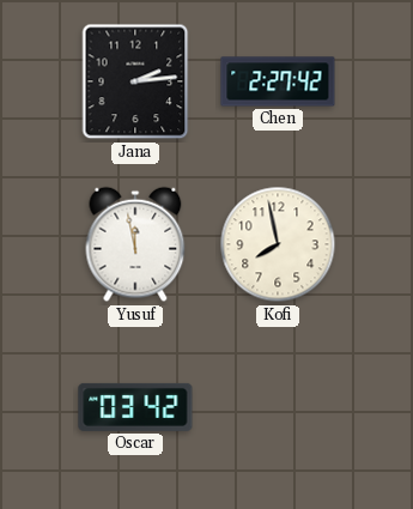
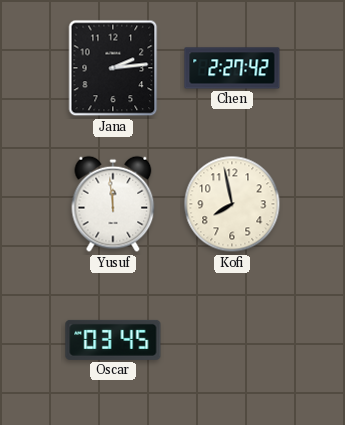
Yusuf: 11:58 -> 11:59 (113, 204)
Oscar: 03:42 -> 03:45 (113, 340)
